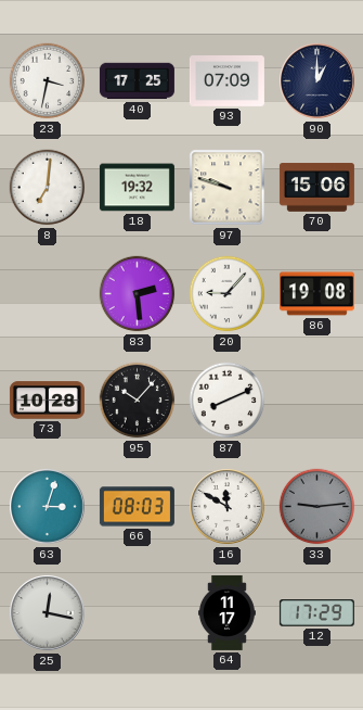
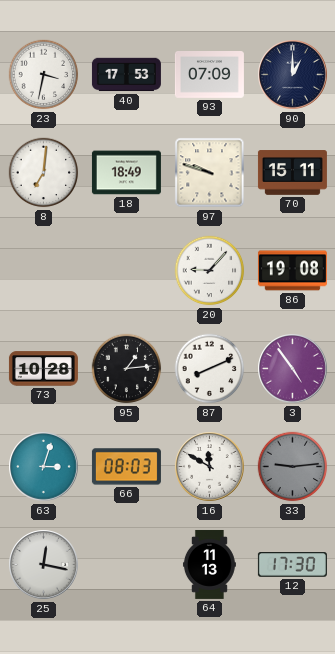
40: 17:25 -> 17:53 (126, 75)
18: 19:32 -> 18:49 (126, 173)
70: 15:06 -> 15:11 (292, 173)
83: 2:29 -> none (138, 294)
95: 10:07 -> 1:14 (127, 369)
3: none -> 4:54 (293, 369)
64: 11:17 -> 11:13 (209, 564)
12: 17:29 -> 17:30 (292, 565)
